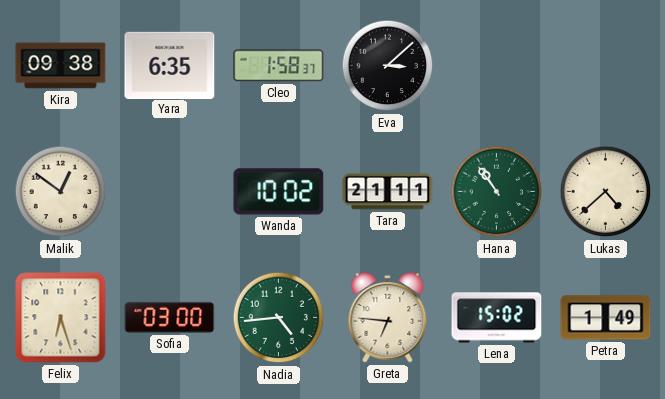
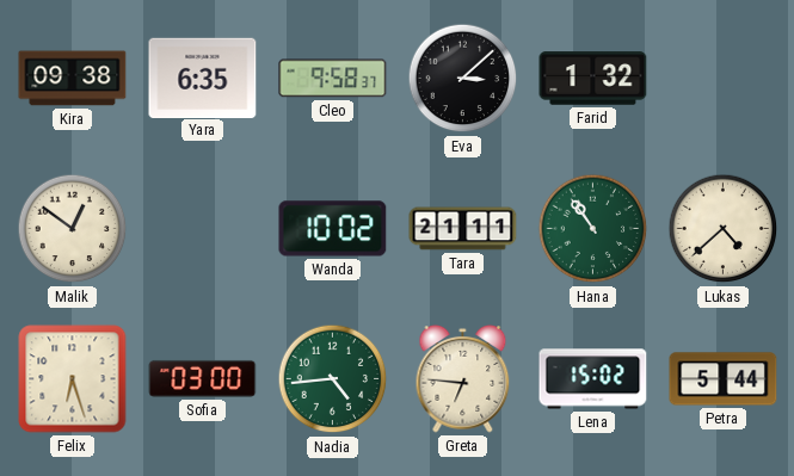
Cleo: 1:58 -> 9:58 (333, 79)
Farid: none -> 1:32 (593, 79)
Petra: 1:49 -> 5:44 (724, 379)
